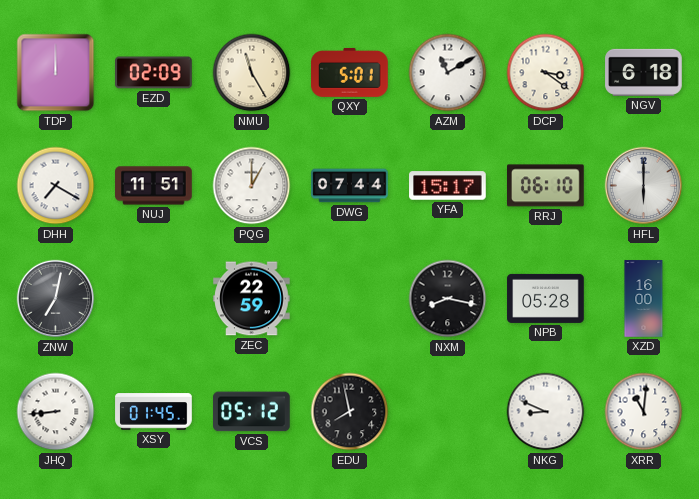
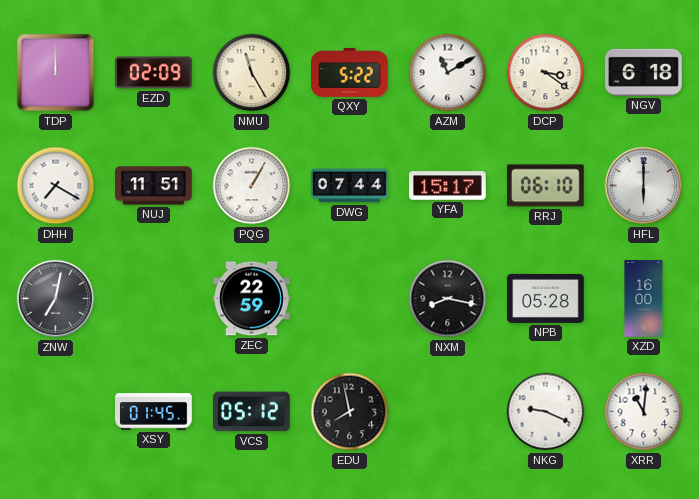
QXY: 5:01 -> 5:22 (350, 72)
PQG: 1:00 -> 1:05 (252, 186)
JHQ: 8:44 -> none (56, 412)
NKG: 8:49 -> 9:19 (546, 412)
